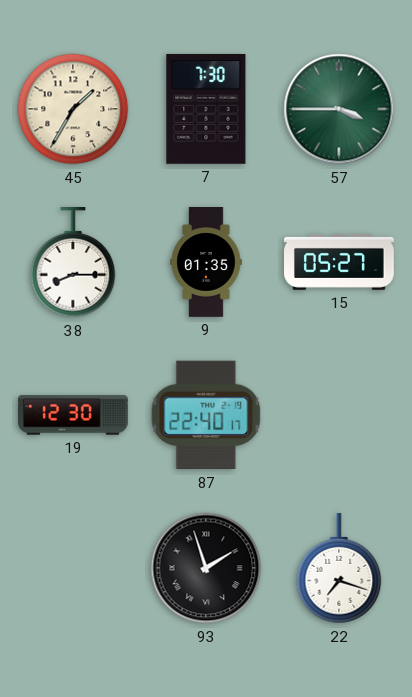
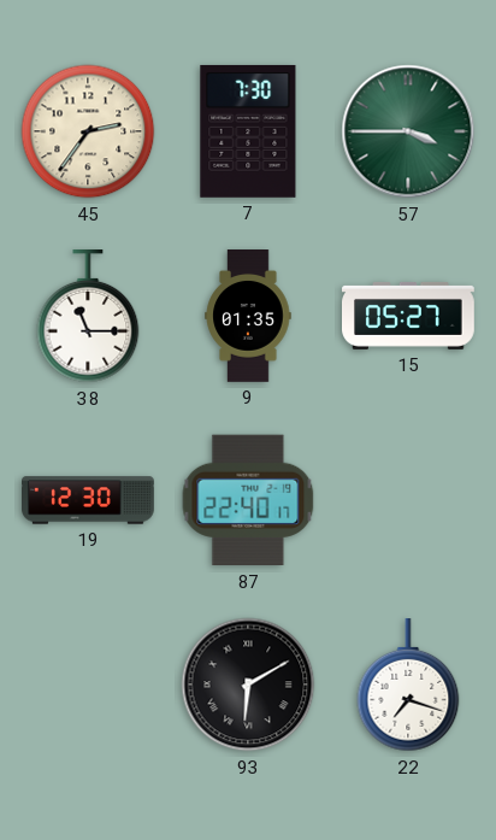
45: 1:35 -> 2:36 (88, 131)
38: 8:15 -> 11:15 (88, 317)
93: 1:57 -> 6:10 (248, 685)
